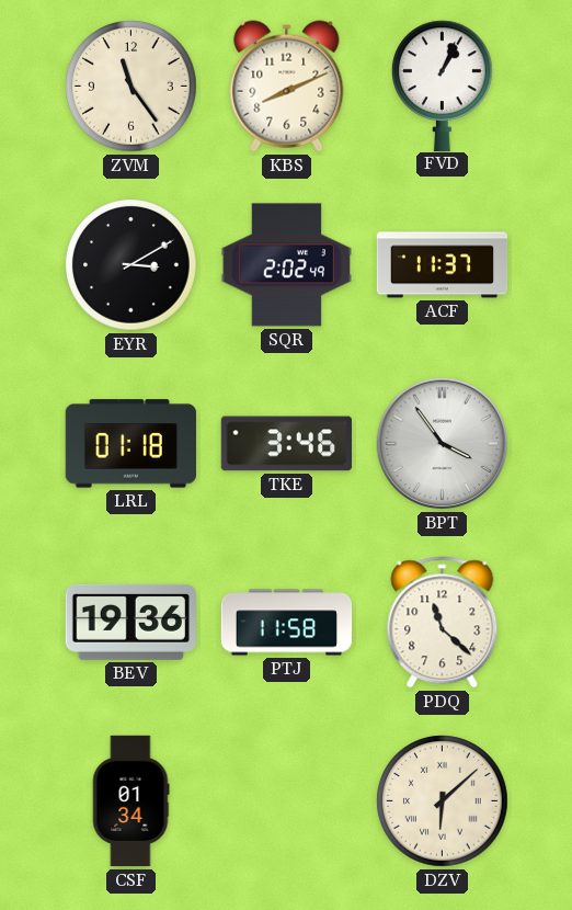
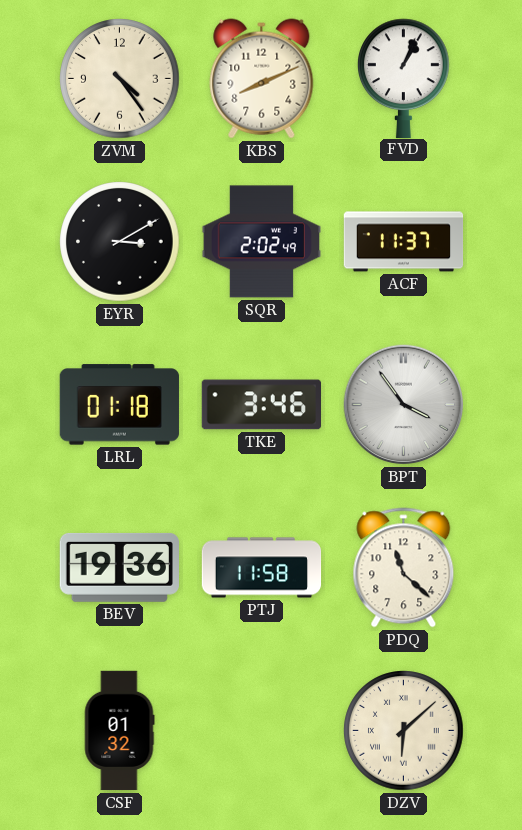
ZVM: 11:24 -> 4:24 (120, 79)
CSF: 01:34 -> 01:32 (119, 731)
